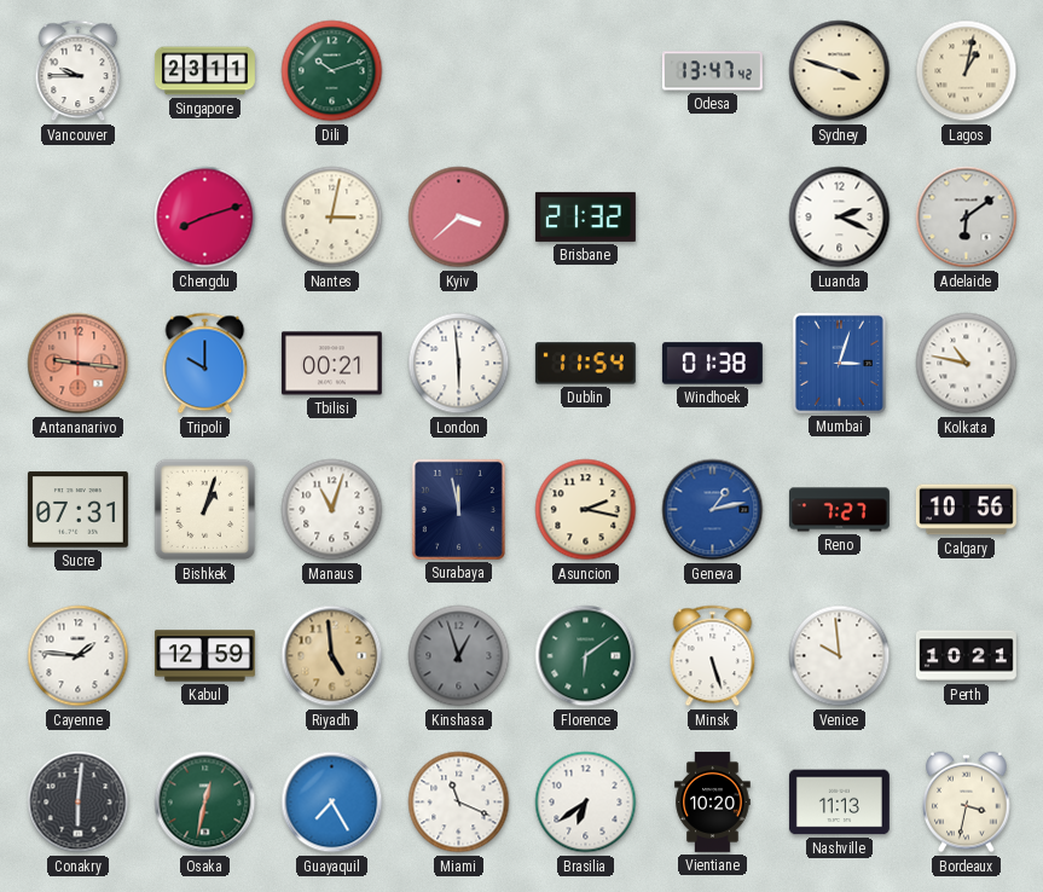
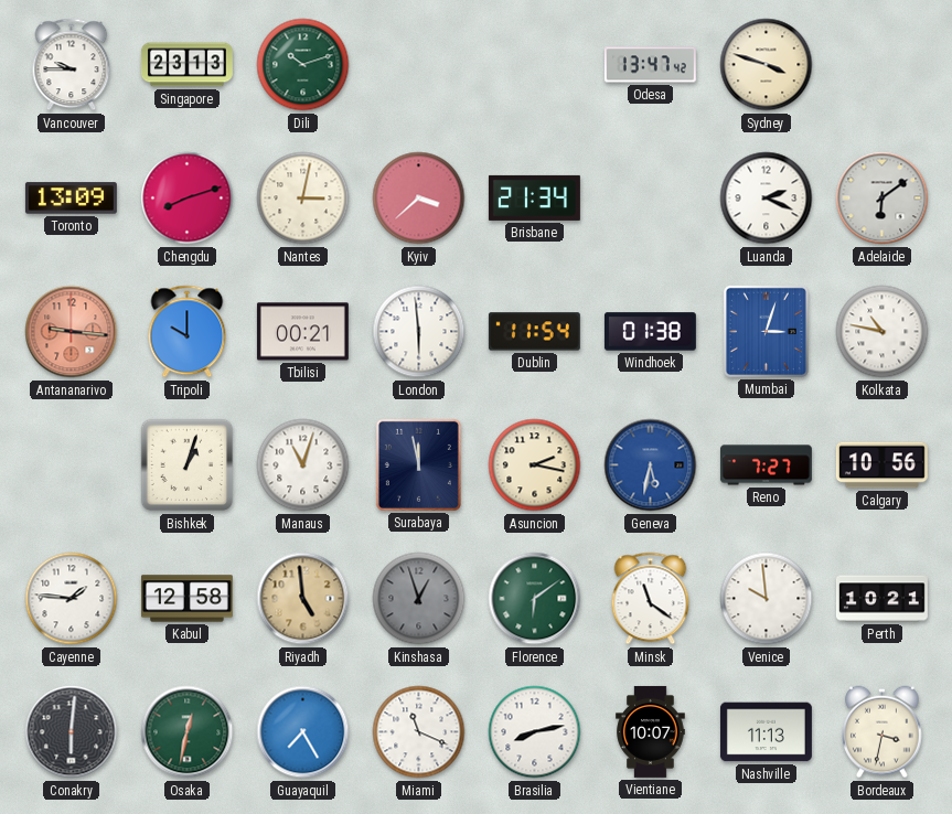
Singapore: 23:11 -> 23:13 (186, 65)
Lagos: 1:02 -> none (967, 71)
Toronto: none -> 13:09 (71, 199)
Brisbane: 21:32 -> 21:34 (534, 197)
Sucre: 07:31 -> none (77, 510)
Geneva: 1:13 -> 5:32 (651, 465)
Kabul: 12:59 -> 12:58 (186, 599)
Minsk: 5:27 -> 11:21 (651, 599)
Brasilia: 6:39 -> 8:13 (535, 732)
Vientiane: 10:20 -> 10:07 (651, 731)
